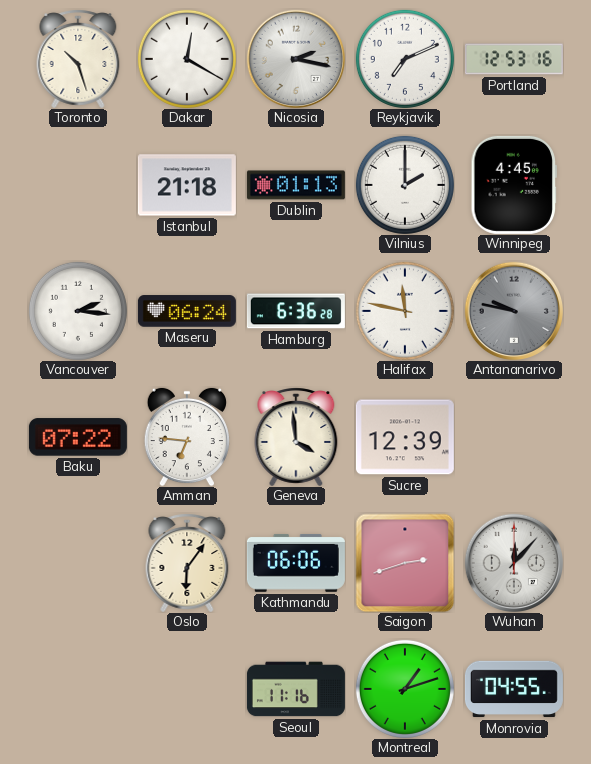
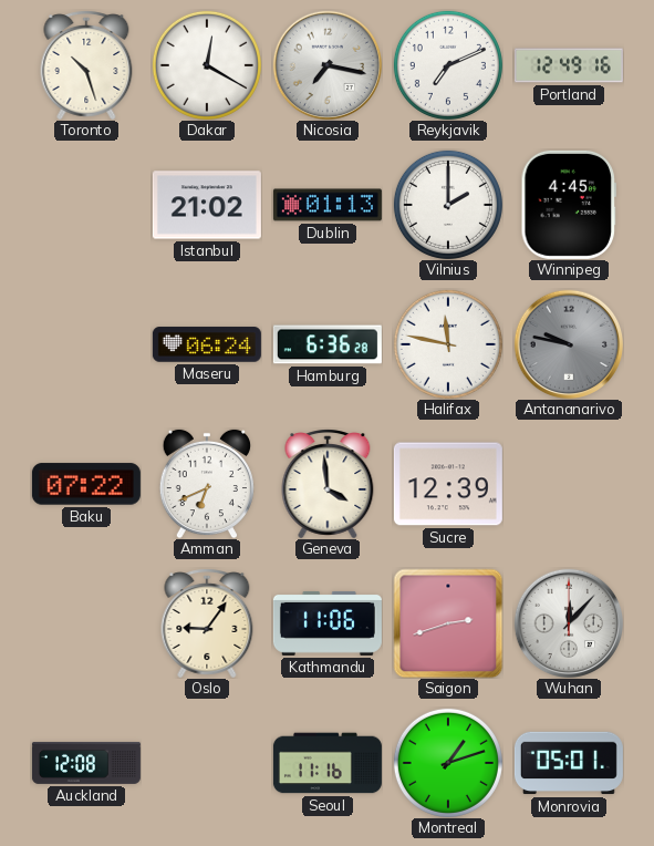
Nicosia: 2:17 -> 7:17 (328, 65)
Portland: 12:53 -> 12:49 (569, 65)
Istanbul: 21:18 -> 21:02 (207, 205)
Vancouver: 2:16 -> none (78, 311)
Amman: 6:46 -> 6:41 (207, 484)
Oslo: 6:06 -> 9:06 (207, 623)
Kathmandu: 06:06 -> 11:06 (328, 623)
Auckland: none -> 12:08 (86, 763)
Monrovia: 04:55 -> 05:01 (569, 763)
